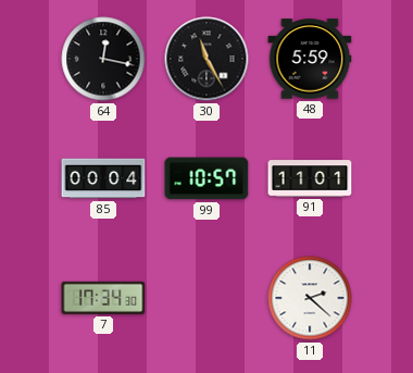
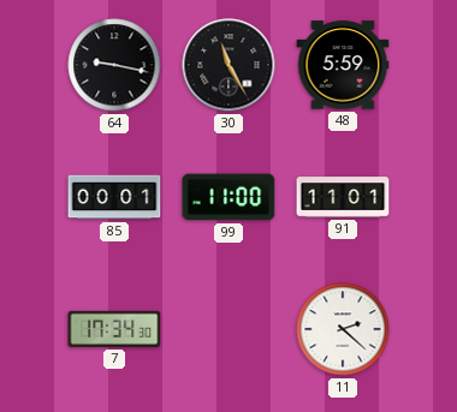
64: 12:17 -> 9:17 (114, 65)
85: 00:04 -> 00:01 (114, 197)
99: 10:57 -> 11:00 (228, 197)
